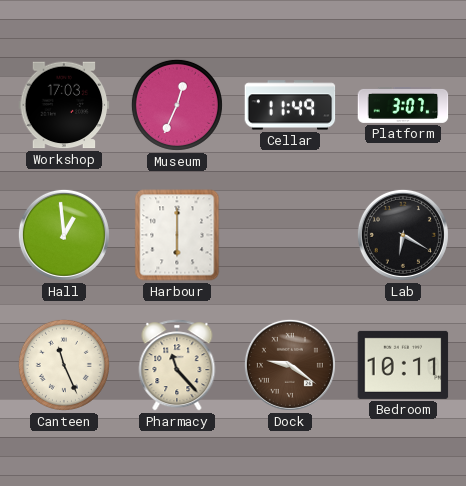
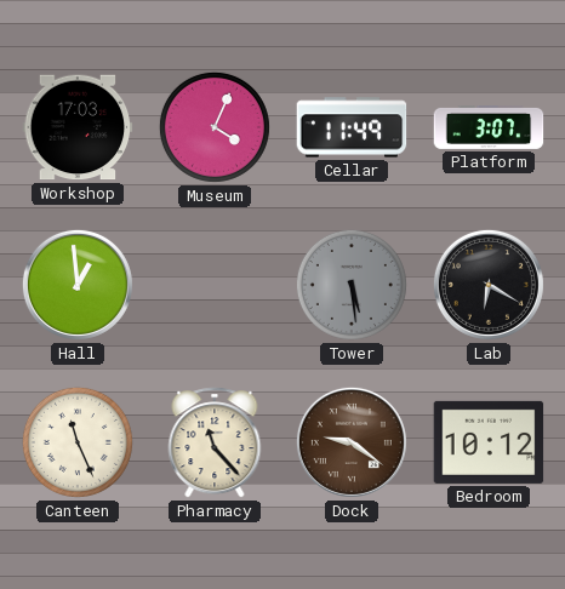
Museum: 12:34 -> 4:04 (215, 127)
Harbour: 6:00 -> none (177, 235)
Tower: none -> 5:29 (352, 285)
Bedroom: 10:11 -> 10:12 (489, 442)
